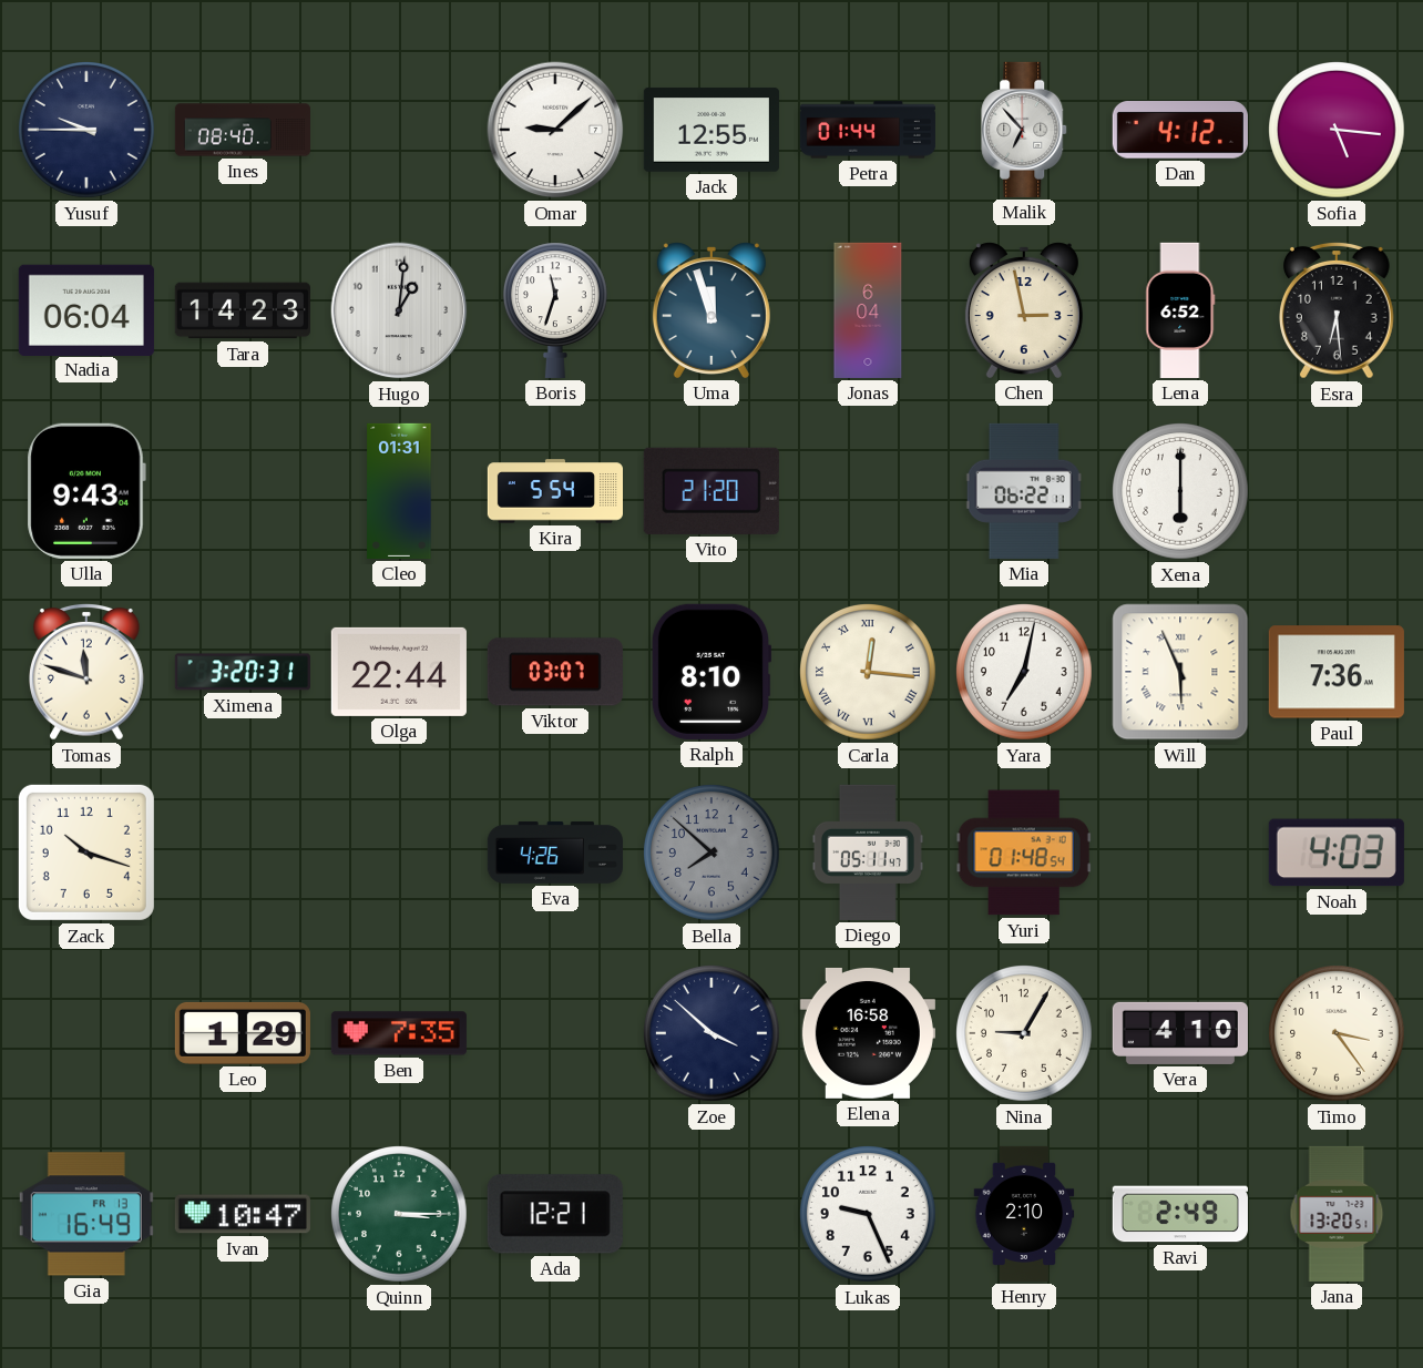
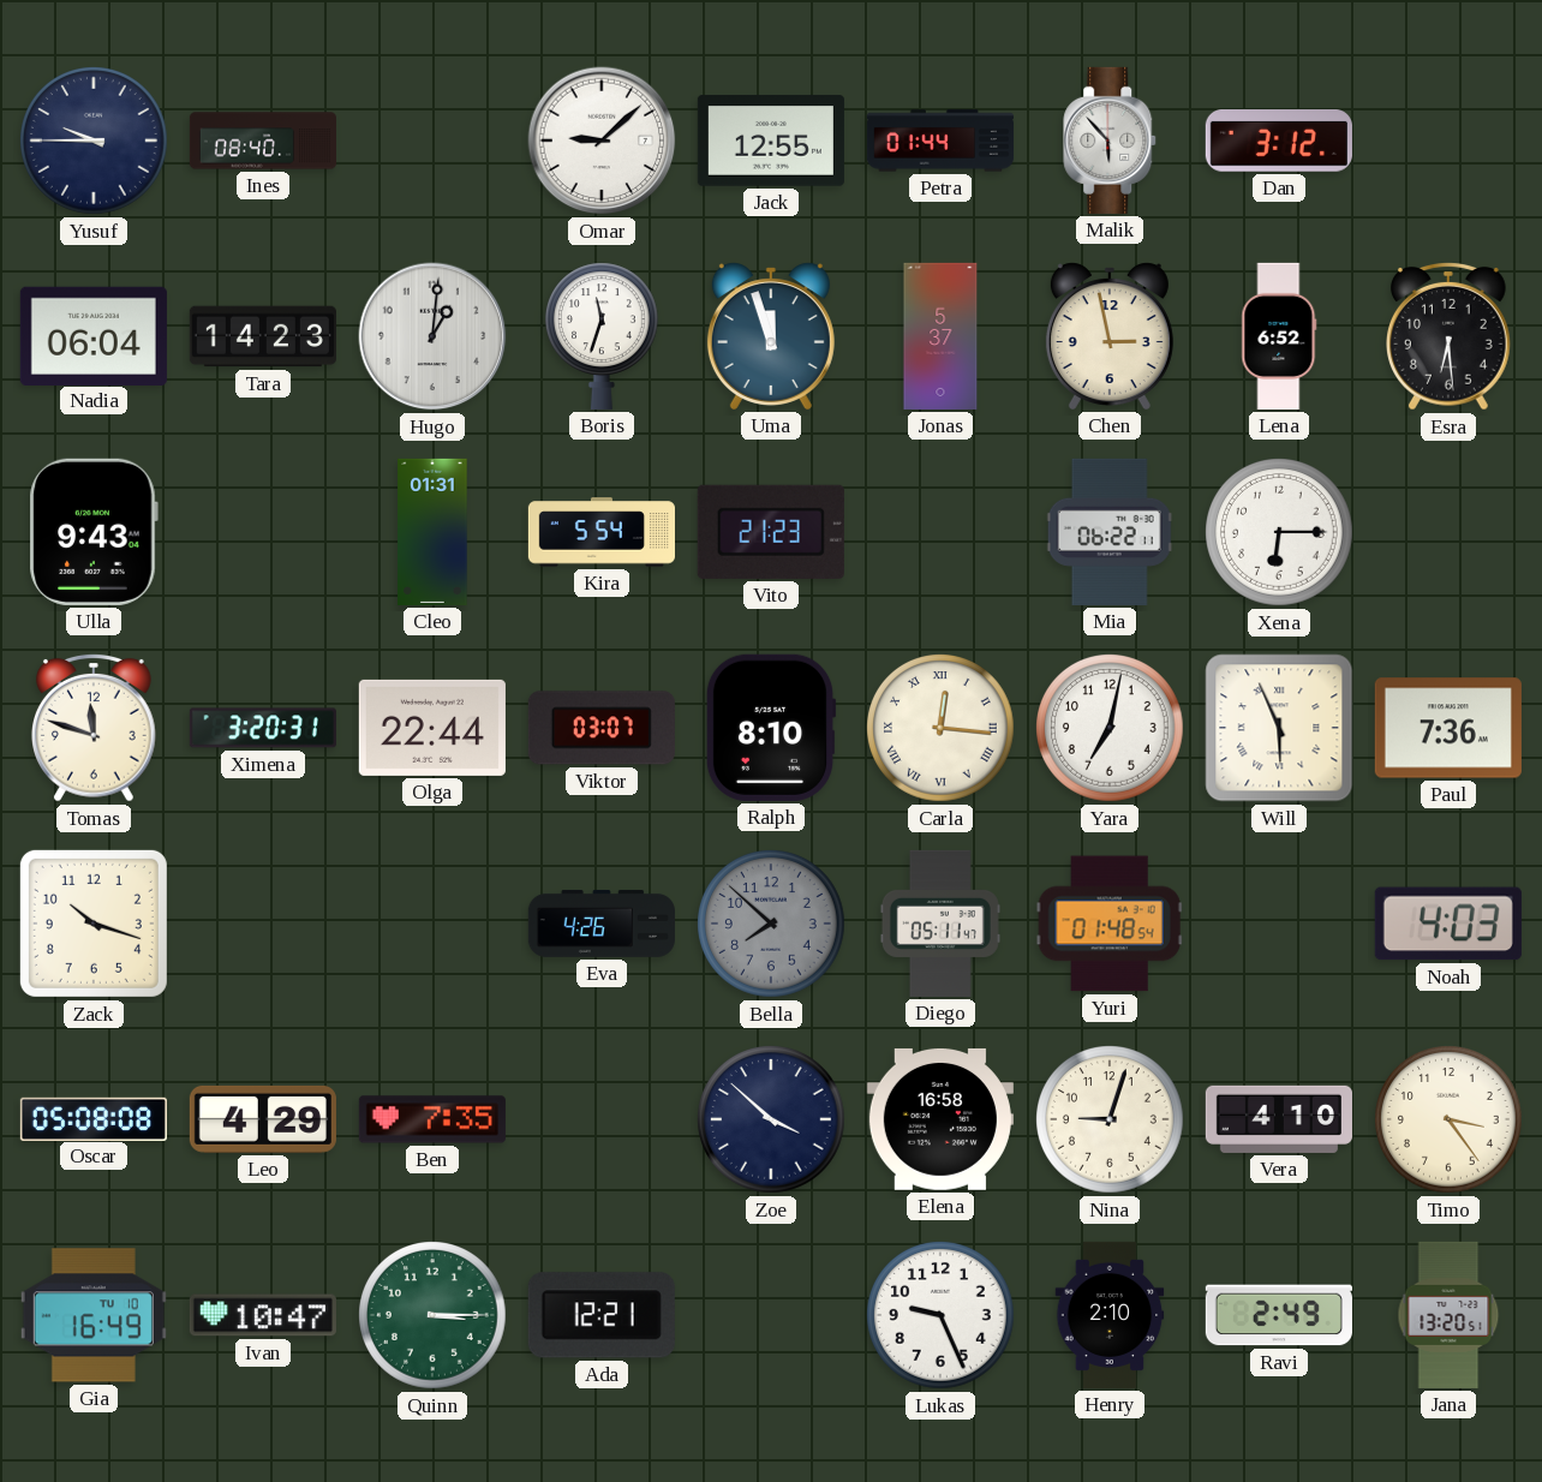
Malik: 6:53 -> 5:53 (1111, 141)
Dan: 4:12 -> 3:12 (1279, 142)
Sofia: 5:16 -> none (1338, 131)
Jonas: 6:04 -> 5:37 (940, 336)
Vito: 21:20 -> 21:23 (771, 532)
Xena: 6:00 -> 6:15 (1280, 533)
Oscar: none -> 05:08 (94, 1118)
Leo: 1:29 -> 4:29 (263, 1119)
Nina: 9:05 -> 9:03 (1111, 1121)
Gia date: FR 13 -> TU 10 (94, 1315)
